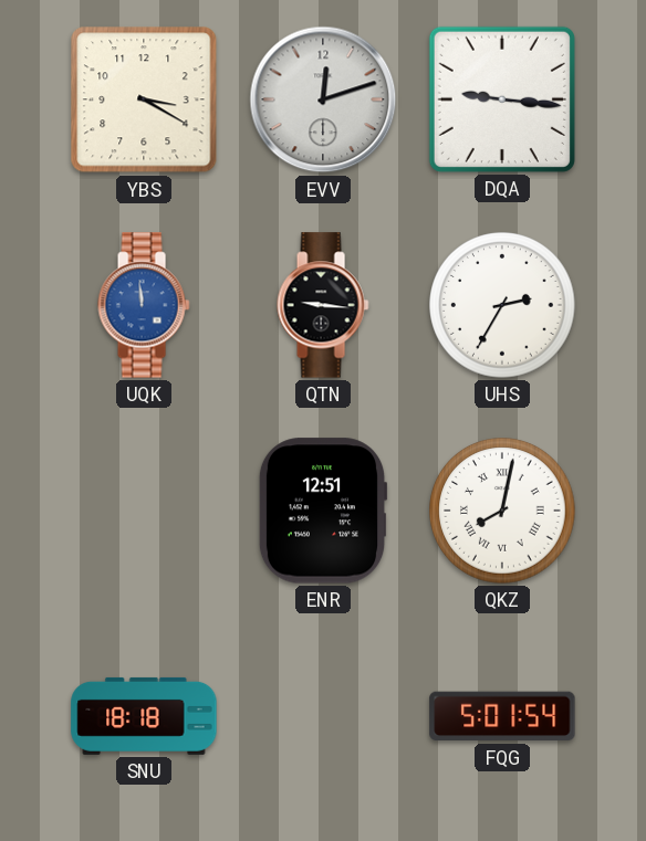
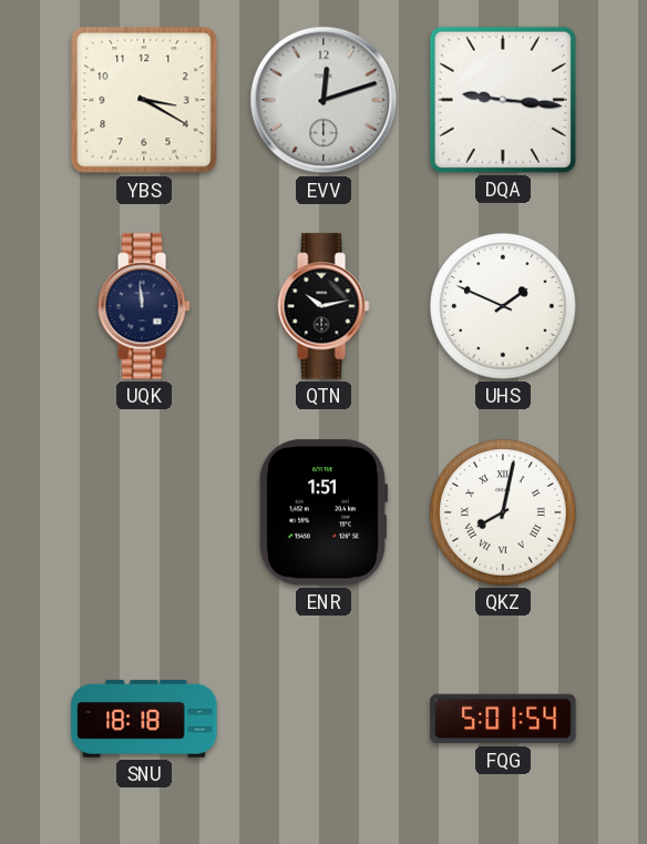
UQK dial: blue -> navy (144, 306)
QTN: 9:16 -> 10:13 (323, 306)
UHS: 2:35 -> 1:49 (503, 306)
ENR: 12:51 -> 1:51 (323, 512)
